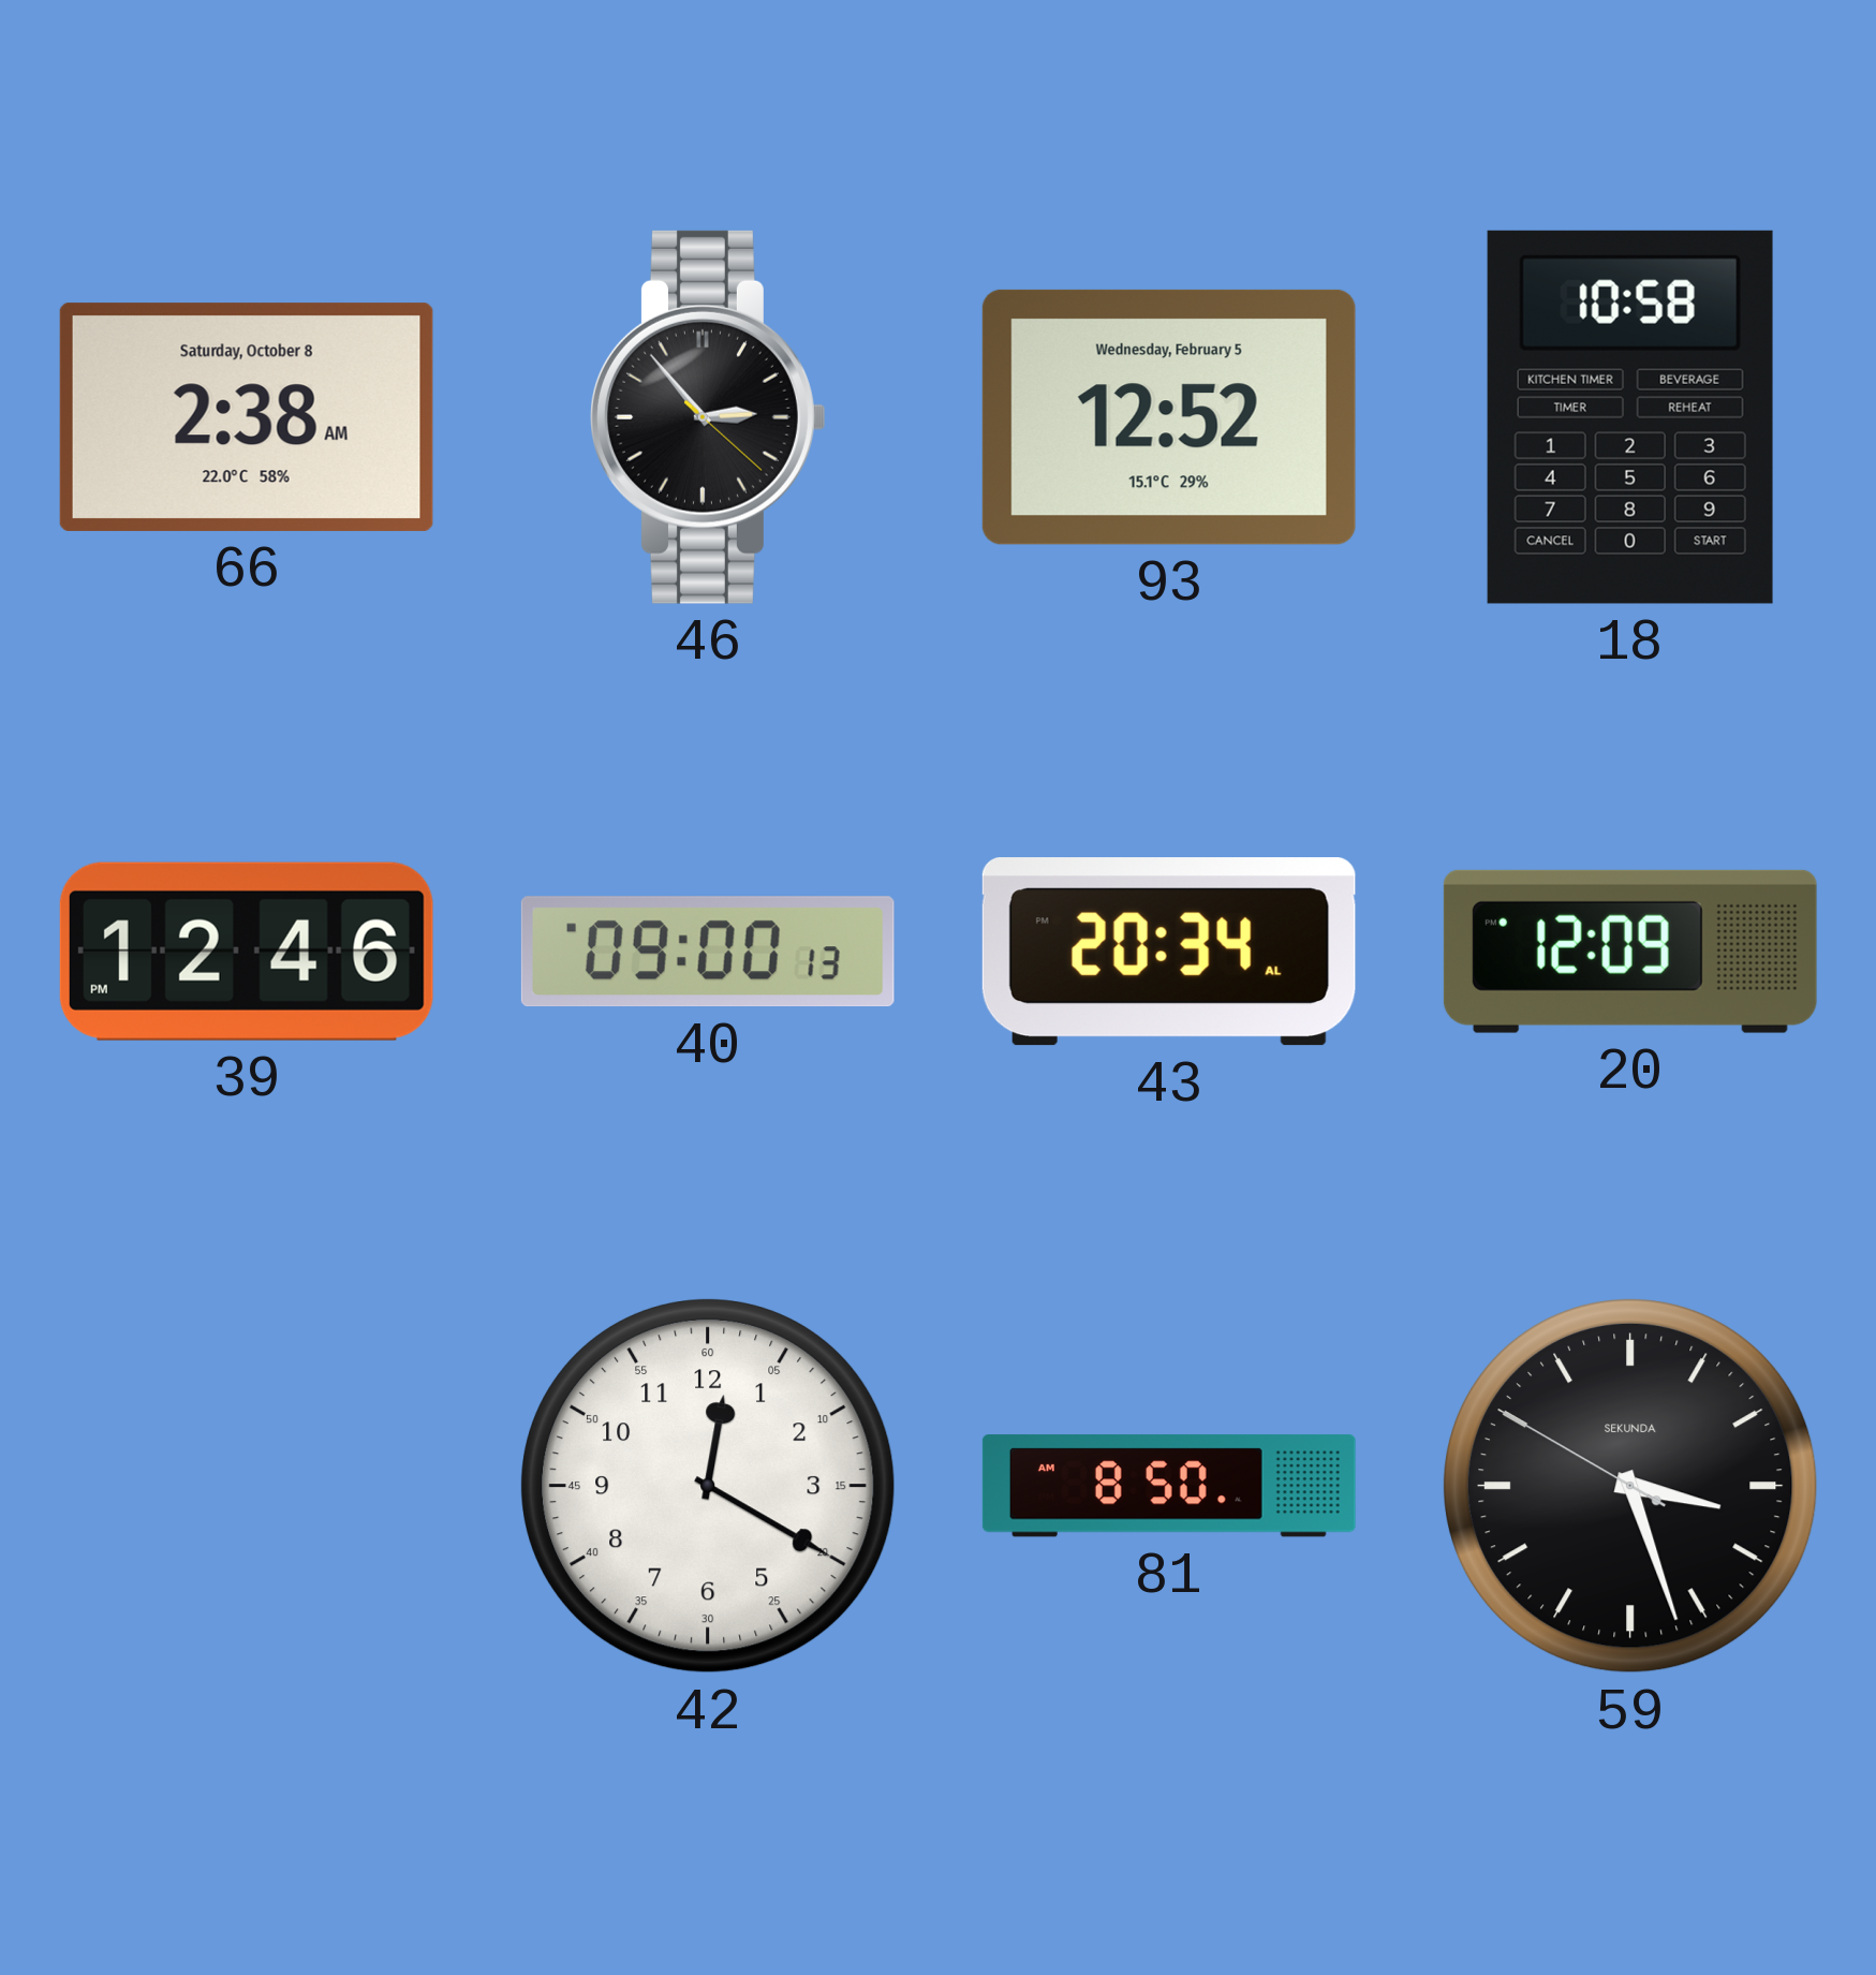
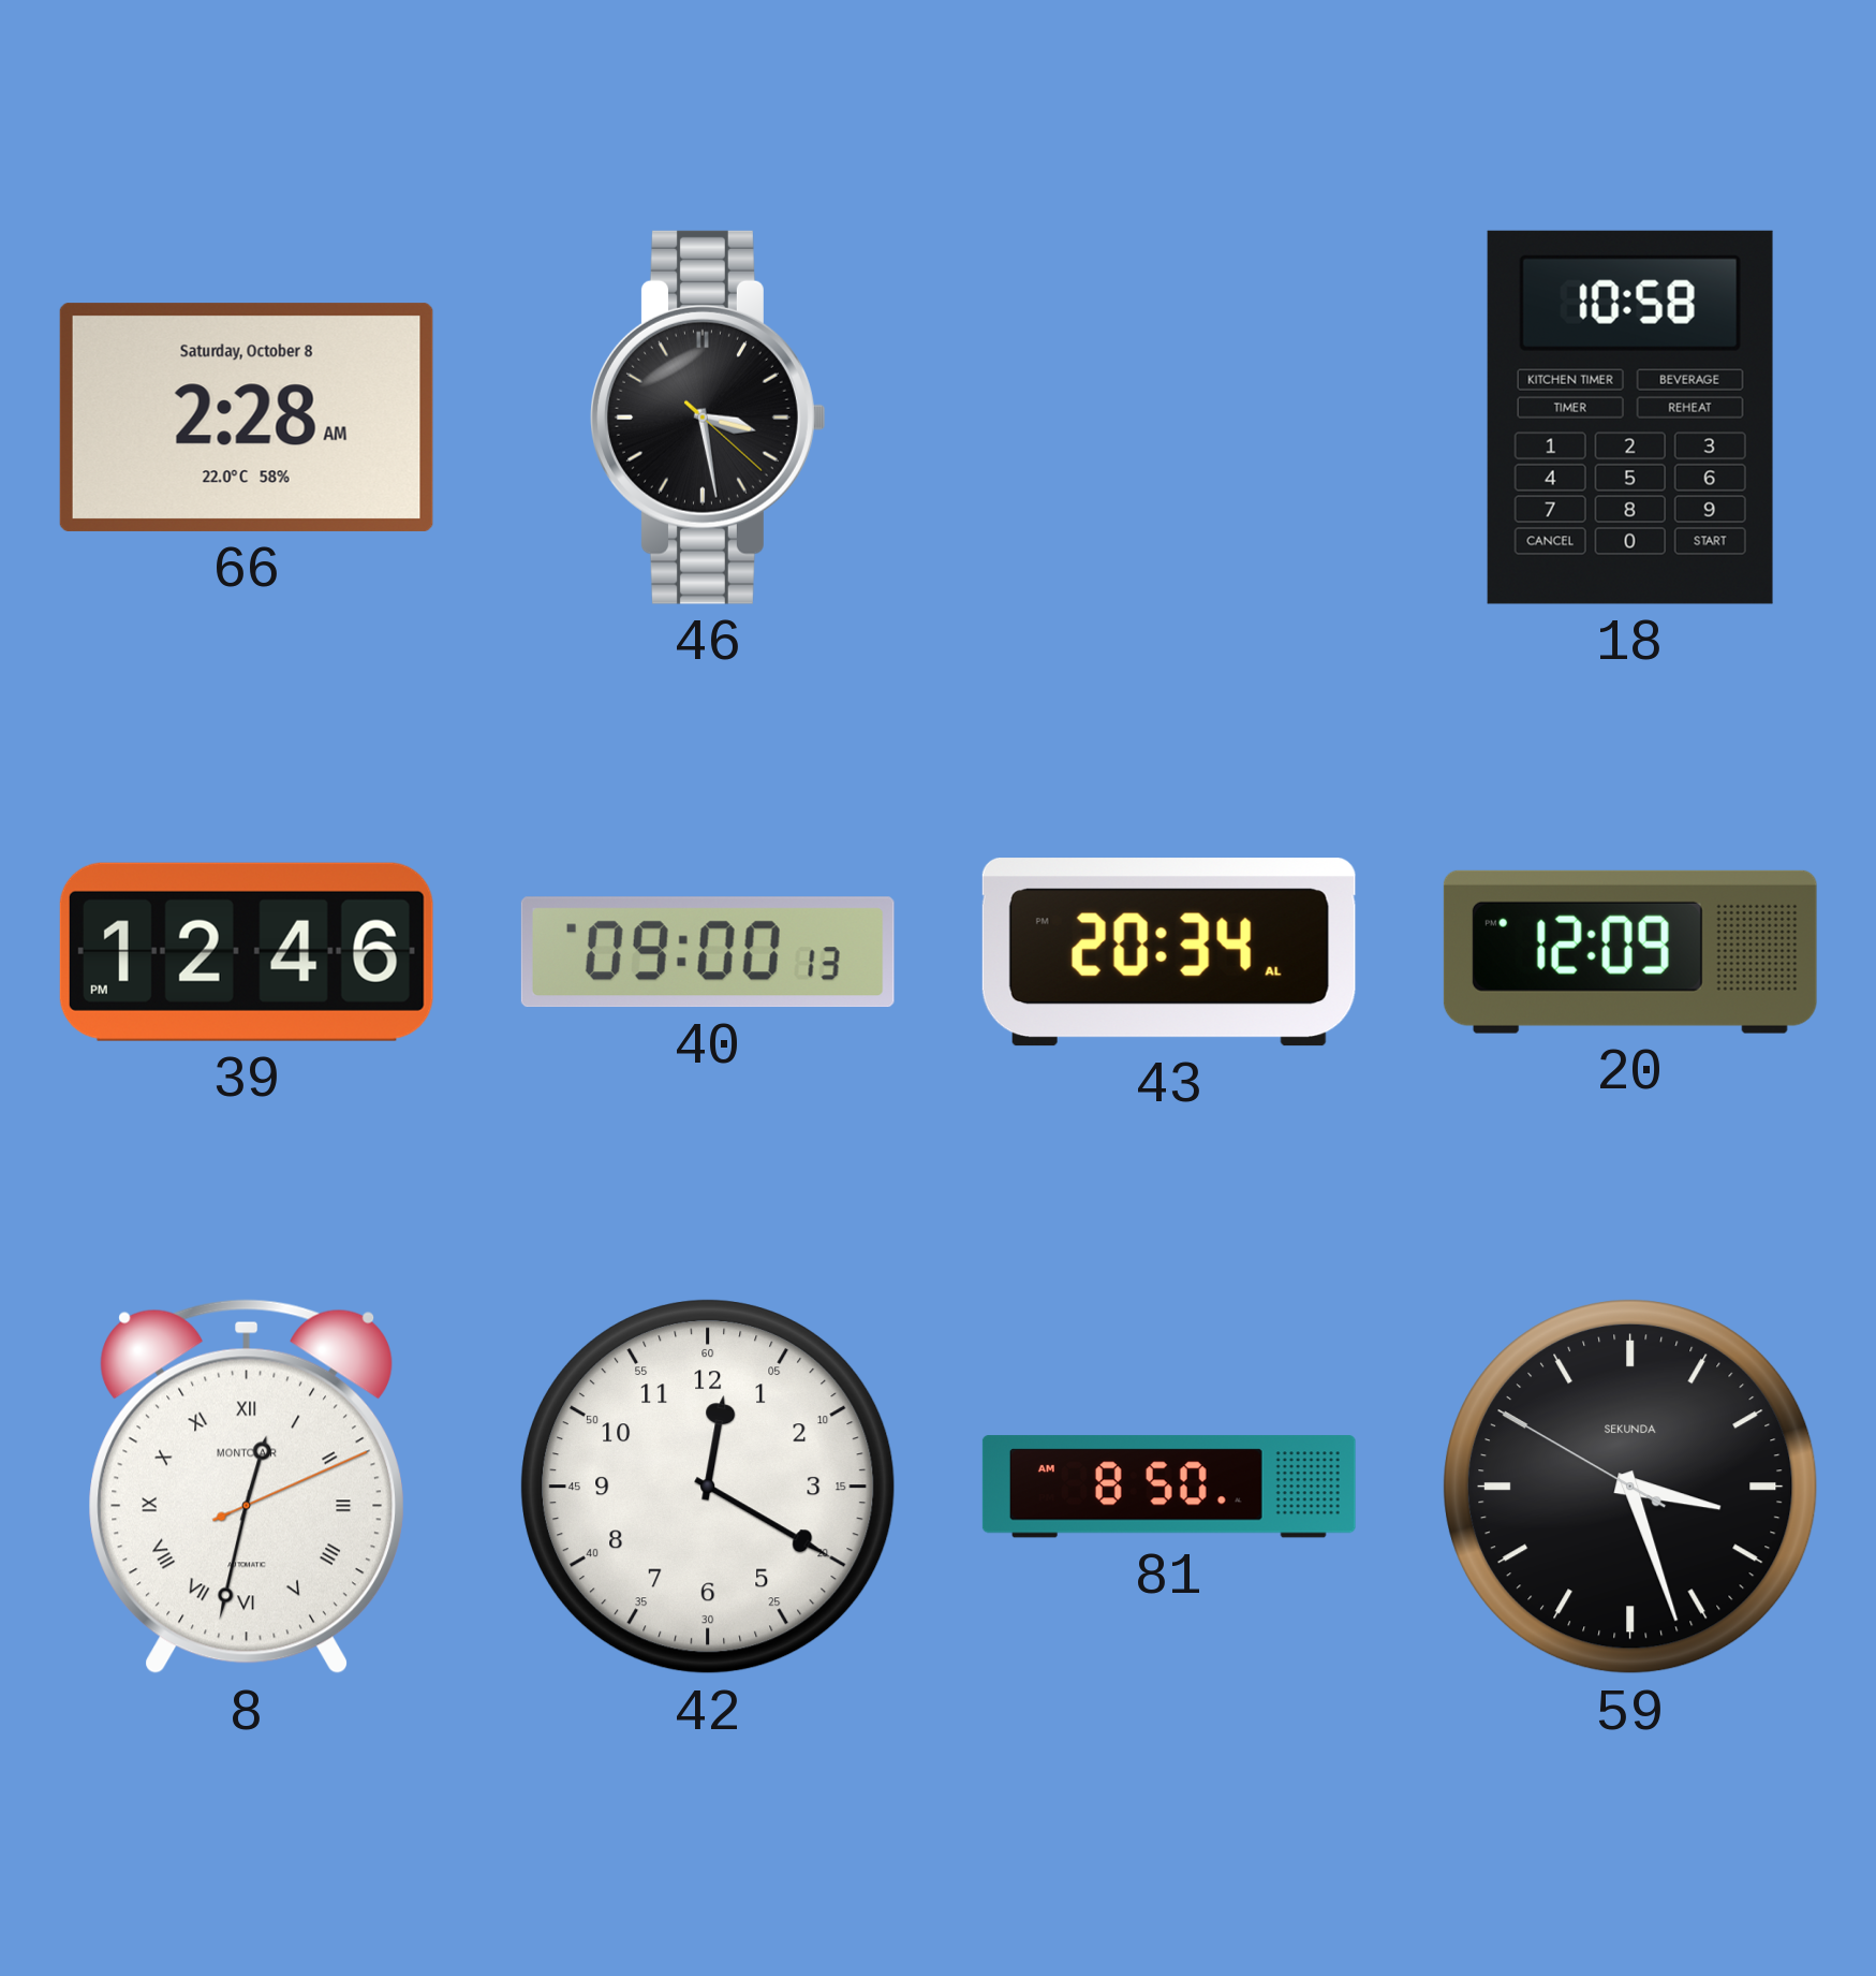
66: 2:38 -> 2:28 (247, 418)
46: 2:53 -> 3:28 (709, 418)
93: 12:52 -> none (1169, 417)
8: none -> 12:32 (246, 1487)
